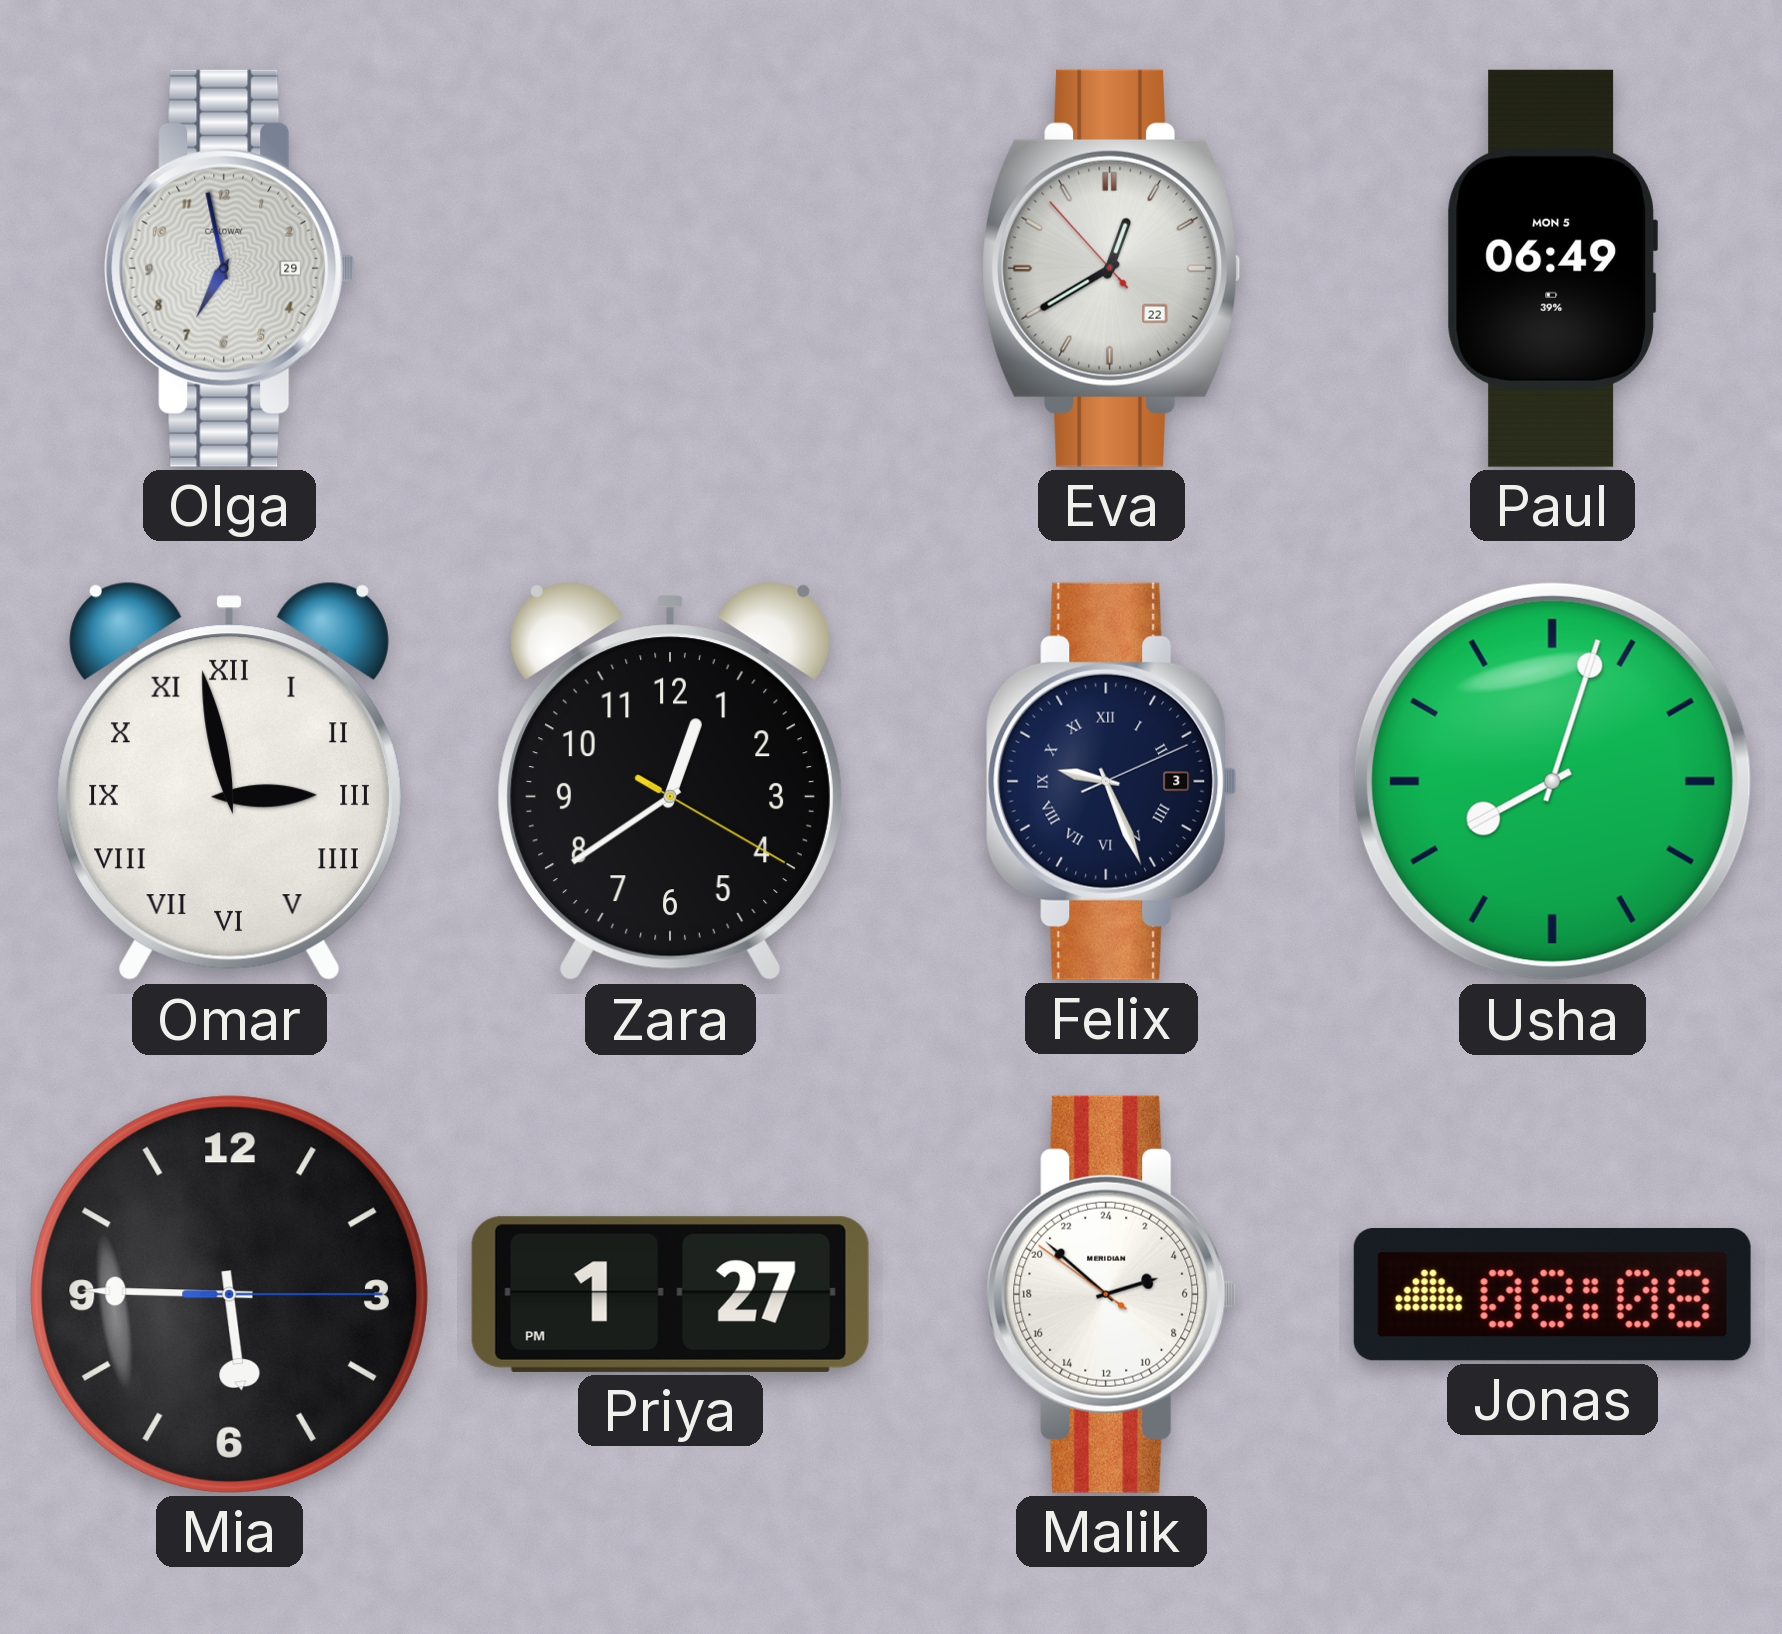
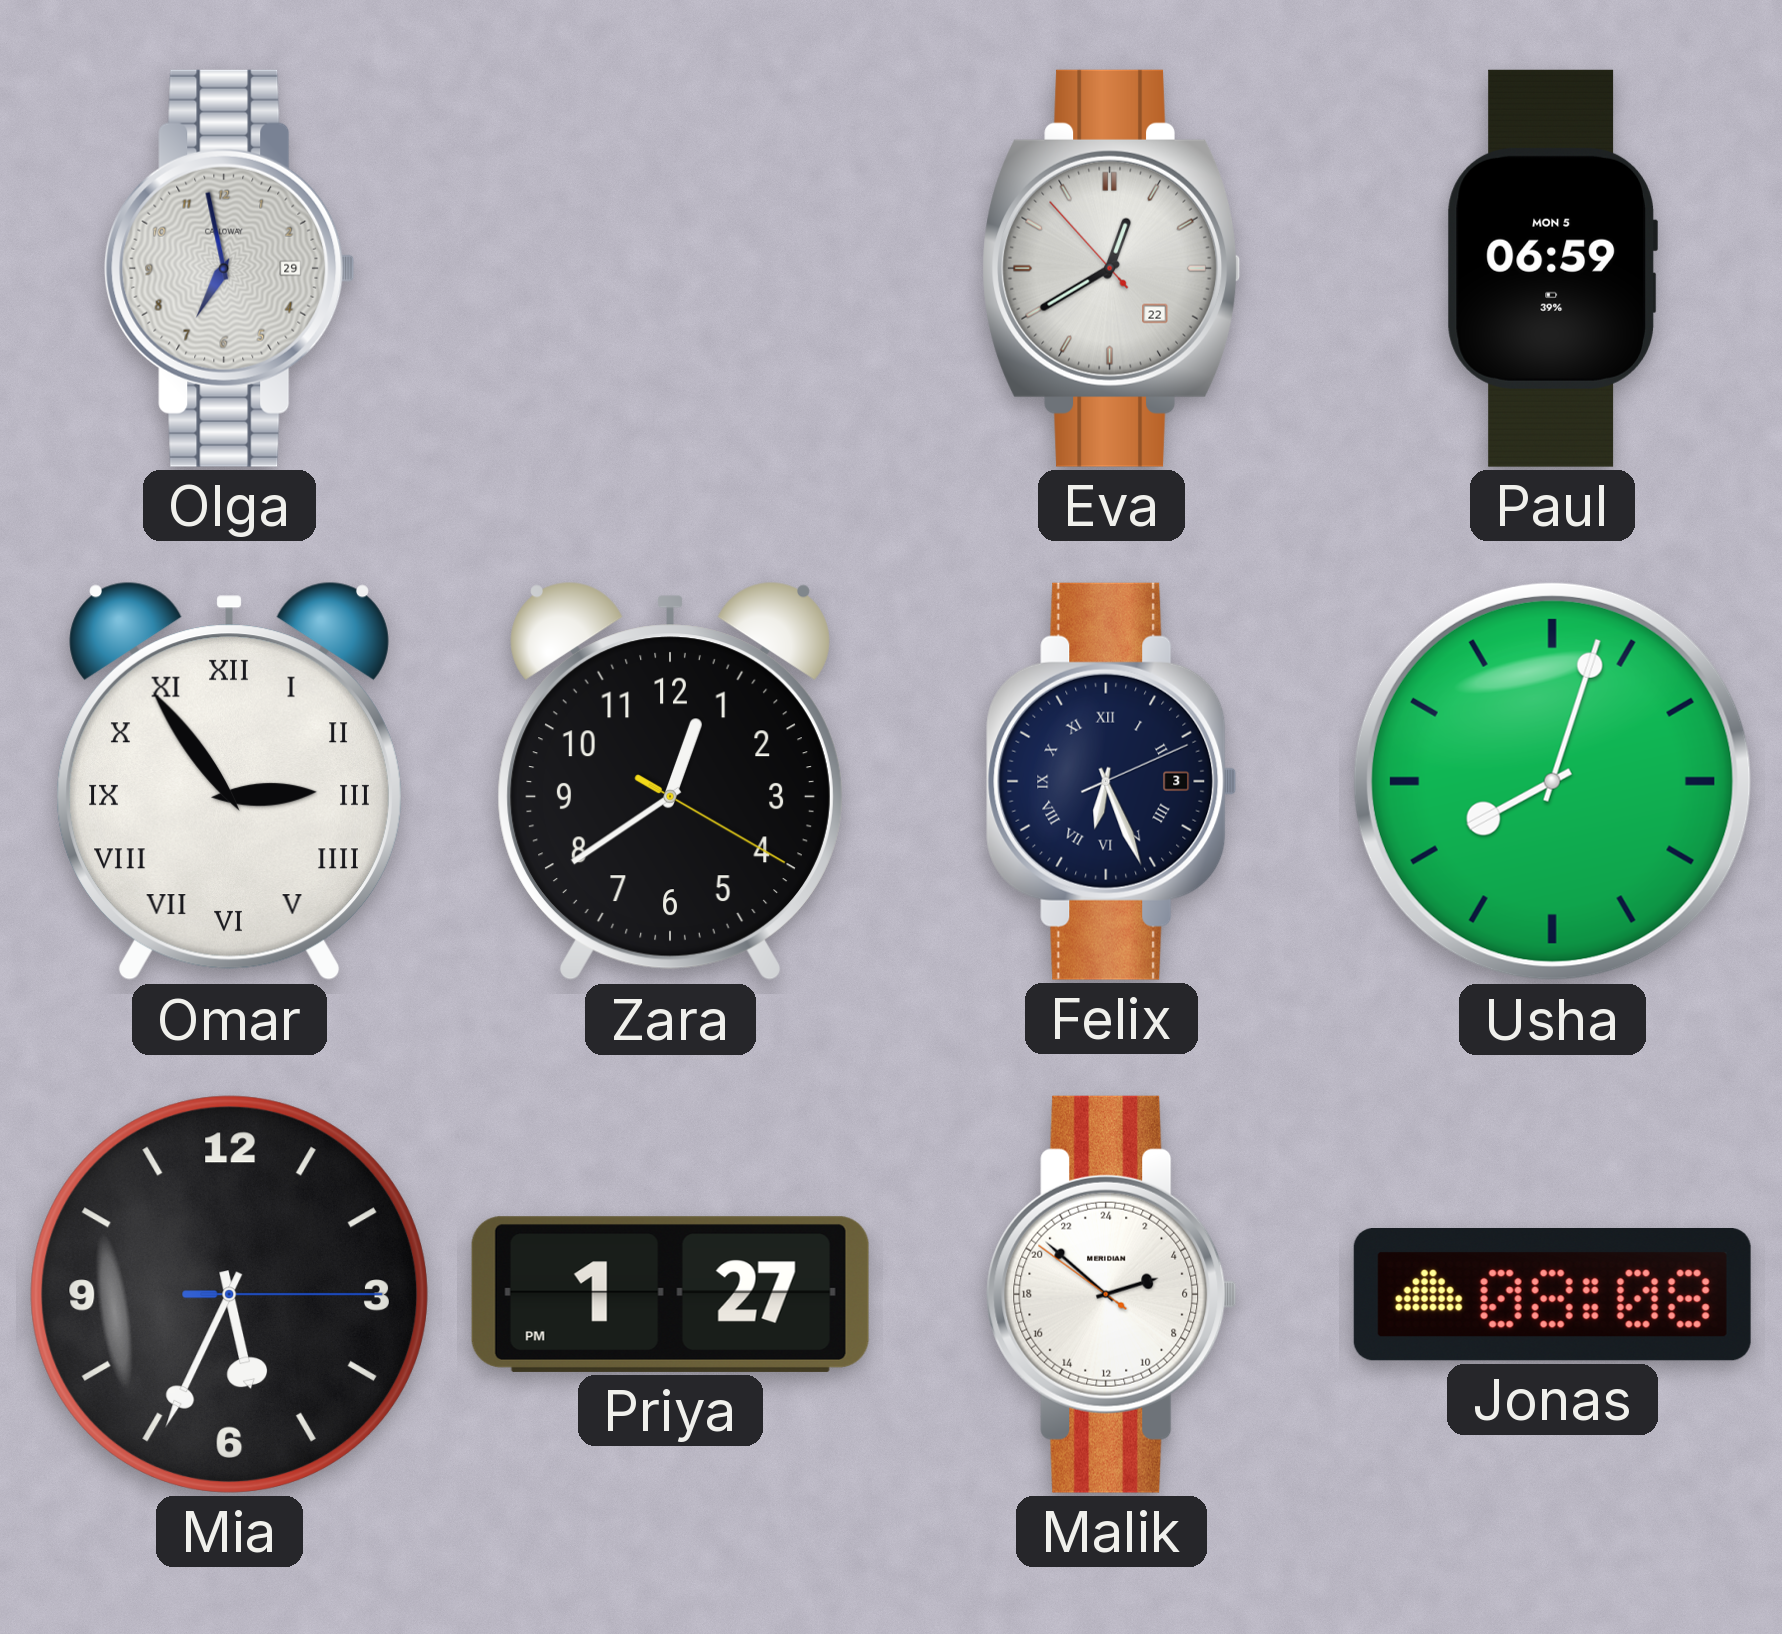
Paul: 06:49 -> 06:59 (1552, 268)
Omar: 2:58 -> 2:54 (229, 782)
Felix: 9:26 -> 6:26 (1112, 781)
Mia: 5:45 -> 5:34 (229, 1294)
